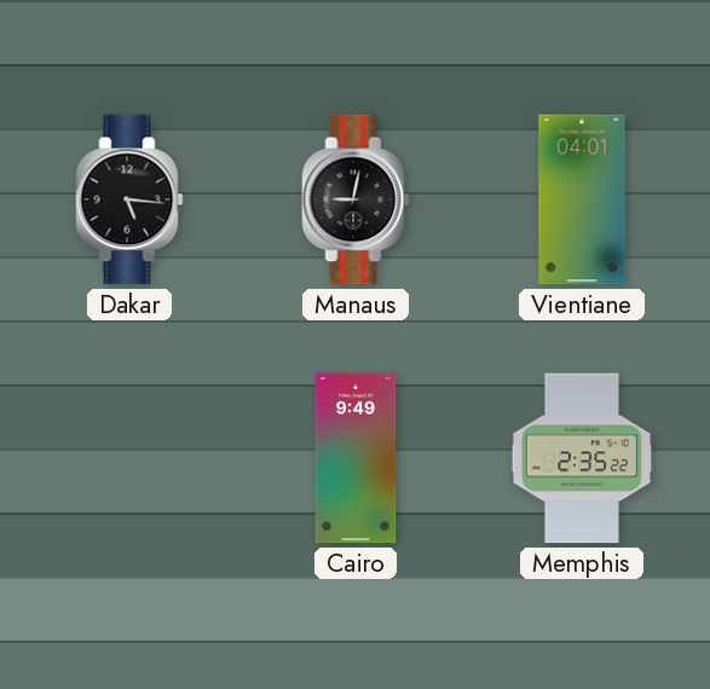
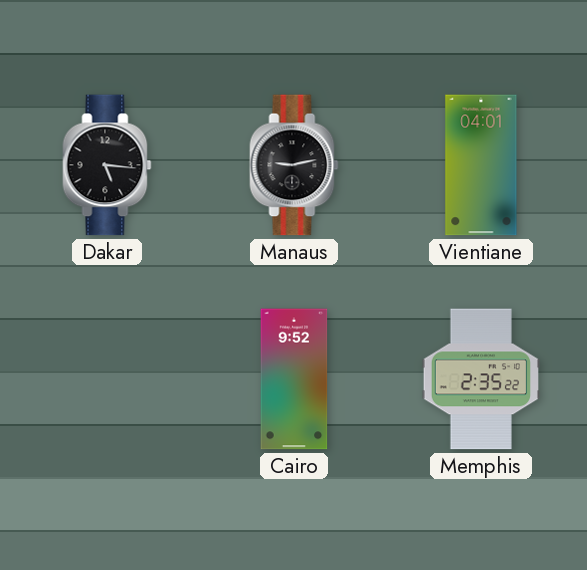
Manaus: 9:02 -> 9:13 (294, 165)
Cairo: 9:49 -> 9:52 (294, 379)
